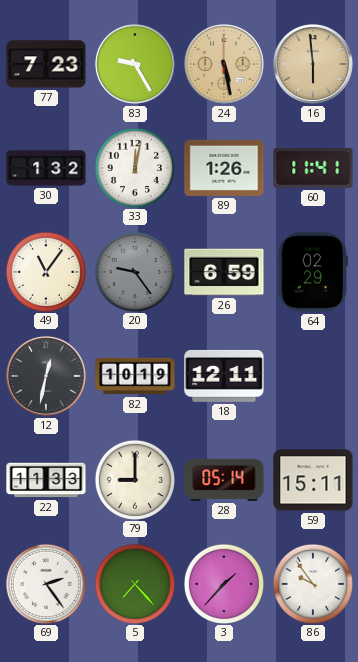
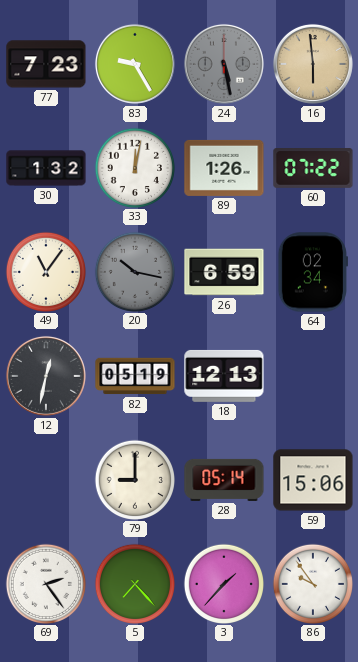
24 dial: champagne -> grey (224, 64)
60: 11:41 -> 07:22 (313, 169)
20: 9:24 -> 10:17 (134, 271)
64: 02:29 -> 02:34 (313, 272)
82: 10:19 -> 05:19 (135, 376)
18: 12:11 -> 12:13 (224, 376)
22: 11:33 -> none (46, 480)
59: 15:11 -> 15:06 (313, 480)
